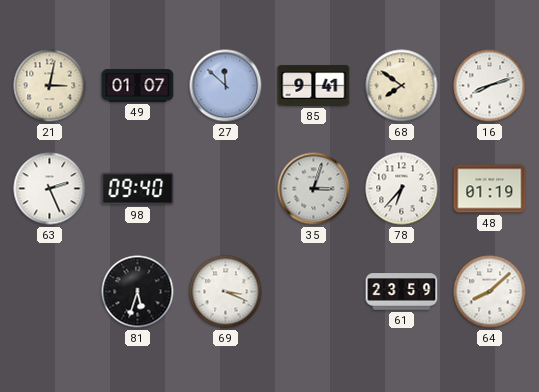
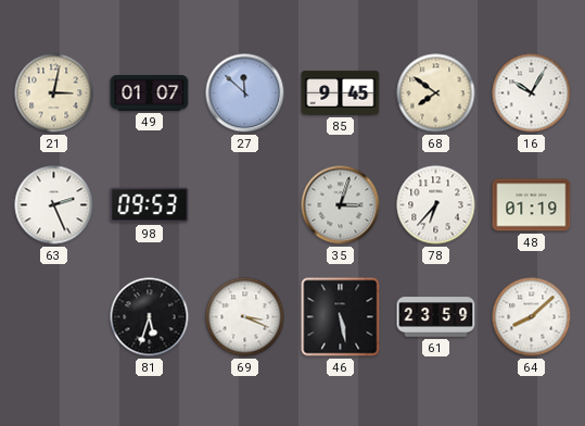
85: 9:41 -> 9:45 (341, 93)
16: 8:12 -> 10:05 (532, 93)
98: 09:40 -> 09:53 (150, 205)
46: none -> 5:28 (341, 317)
